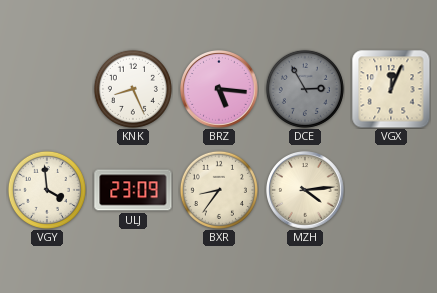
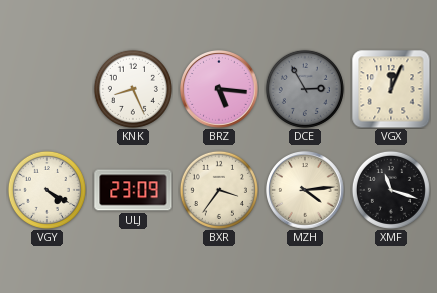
VGY: 3:59 -> 4:20 (47, 190)
BXR: 8:36 -> 3:36 (219, 190)
XMF: none -> 11:18 (391, 190)
